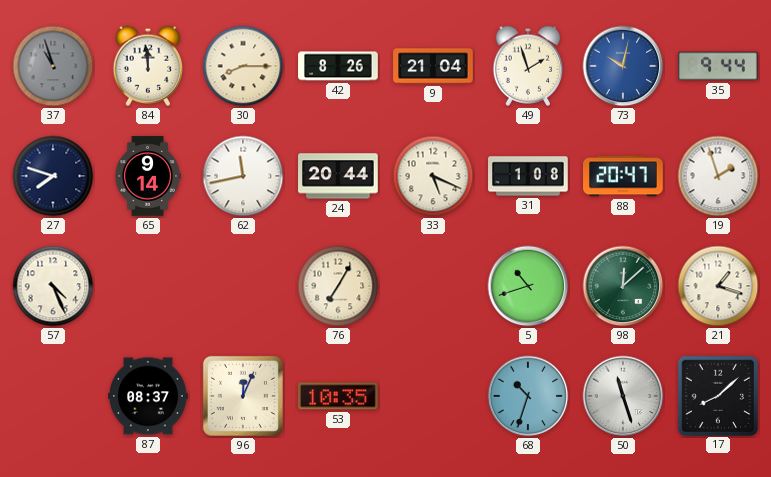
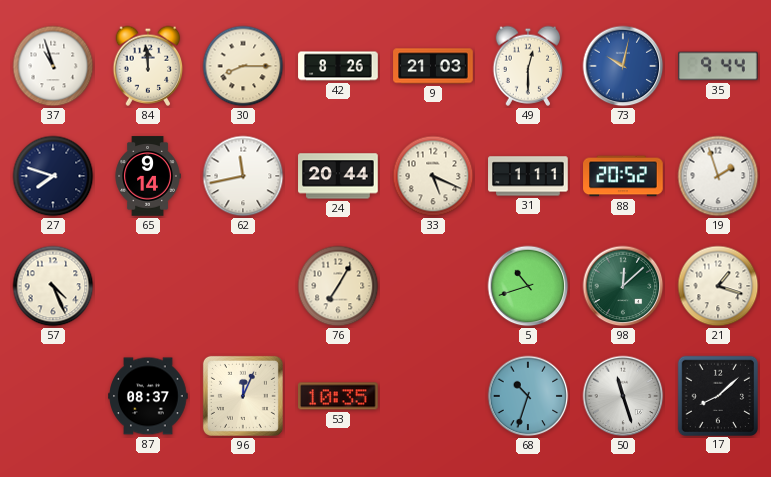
37 dial: grey -> white (53, 66)
9: 21:04 -> 21:03 (433, 66)
49: 1:57 -> 12:30 (528, 66)
31: 1:08 -> 1:11 (528, 176)
88: 20:47 -> 20:52 (623, 176)
